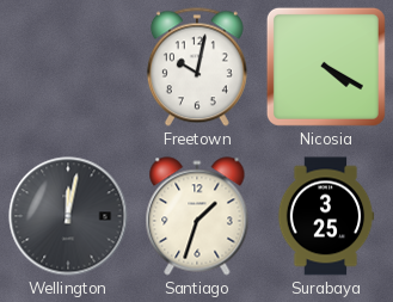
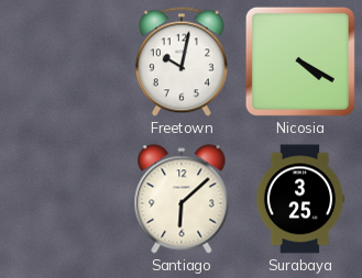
Wellington: 12:02 -> none (68, 216)
Santiago: 1:33 -> 6:08 (182, 199)
